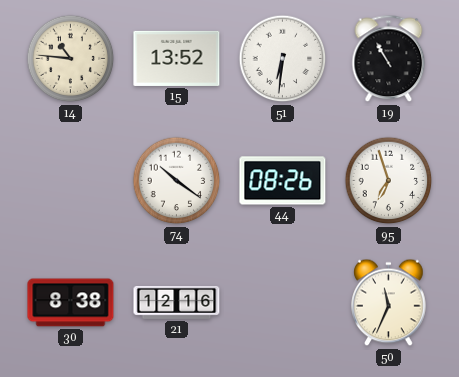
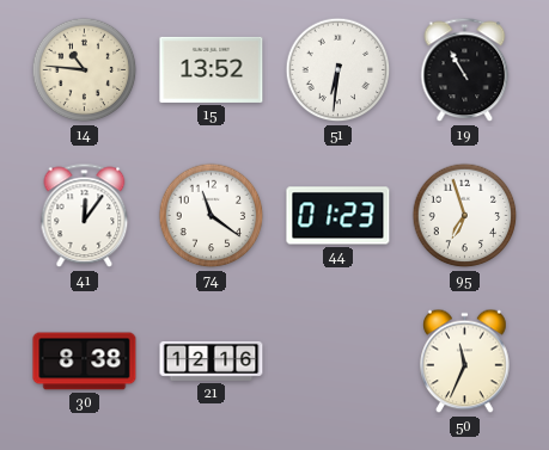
41: none -> 12:06 (85, 216)
74: 10:21 -> 11:21 (212, 216)
44: 08:26 -> 01:23 (338, 216)
